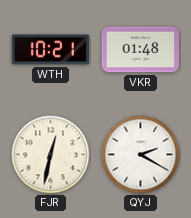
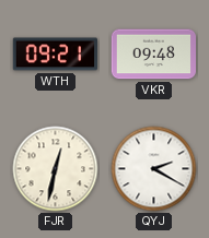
WTH: 10:21 -> 09:21 (55, 55)
VKR: 01:48 -> 09:48 (153, 55)
